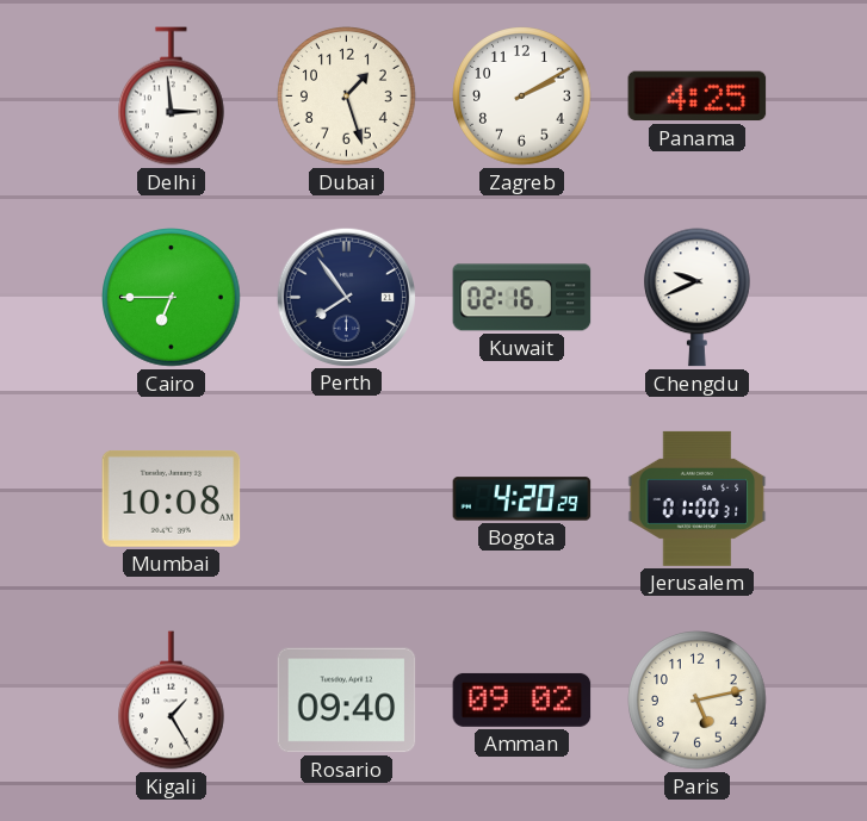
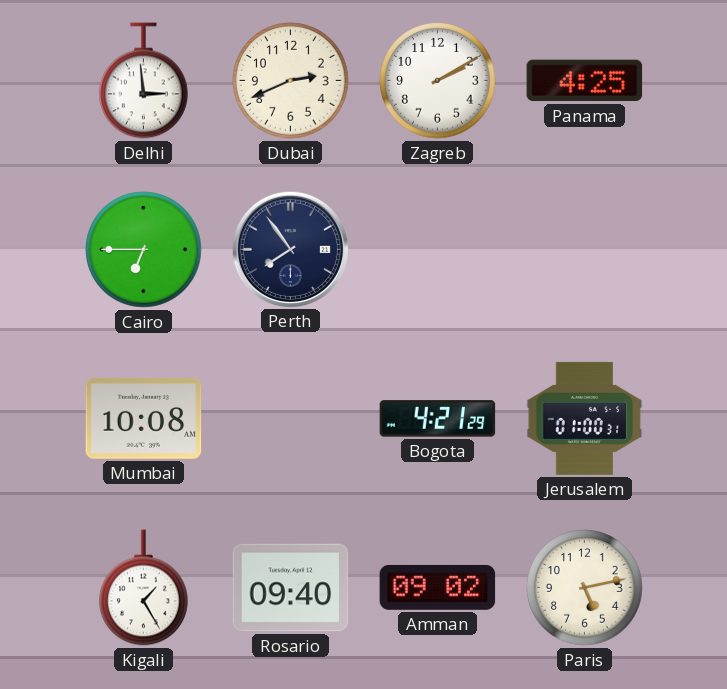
Dubai: 1:27 -> 2:41 (291, 81)
Kuwait: 02:16 -> none (522, 298)
Chengdu: 9:41 -> none (698, 298)
Bogota: 4:20 -> 4:21 (438, 419)
